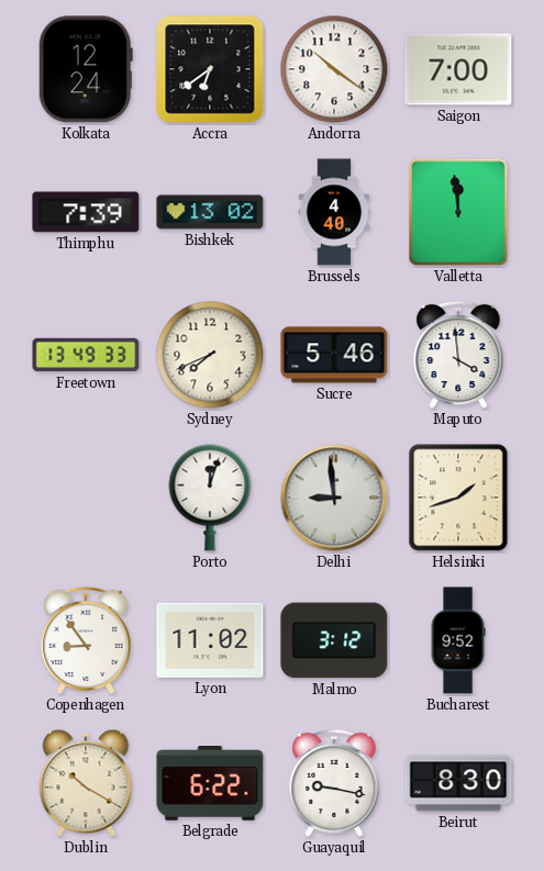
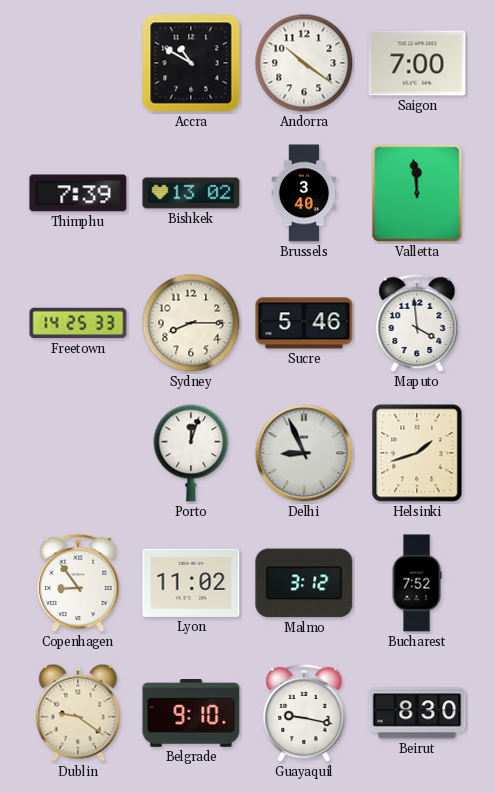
Kolkata: 12:24 -> none (86, 69)
Accra: 6:39 -> 10:50 (191, 63)
Brussels: 4:40 -> 3:40 (304, 193)
Freetown: 13:49 -> 14:25 (78, 323)
Sydney: 7:41 -> 8:15 (191, 323)
Delhi: 8:59 -> 8:56 (304, 453)
Bucharest: 9:52 -> 7:52 (417, 583)
Dublin: 10:20 -> 9:21 (78, 713)
Belgrade: 6:22 -> 9:10 (191, 714)
